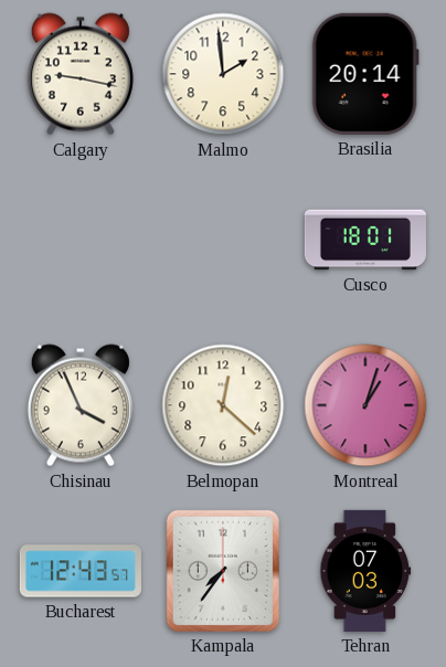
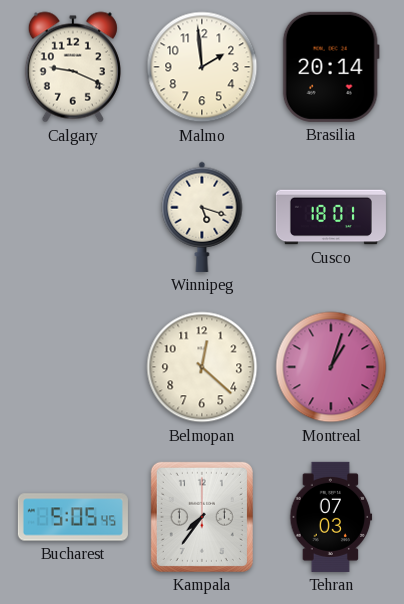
Calgary: 9:17 -> 9:19 (73, 67)
Winnipeg: none -> 5:18 (202, 217)
Chisinau: 3:56 -> none (81, 405)
Bucharest: 12:43 -> 5:05 (73, 517)
